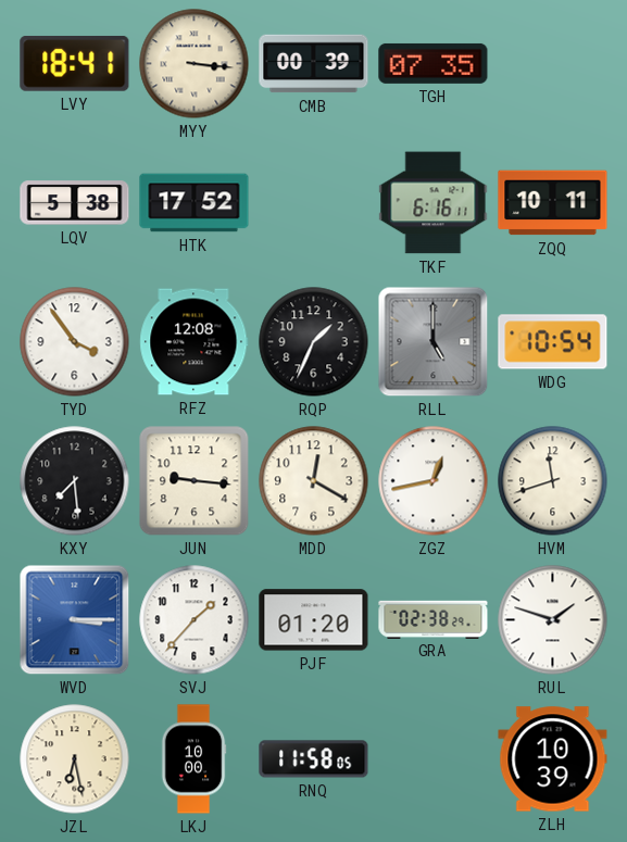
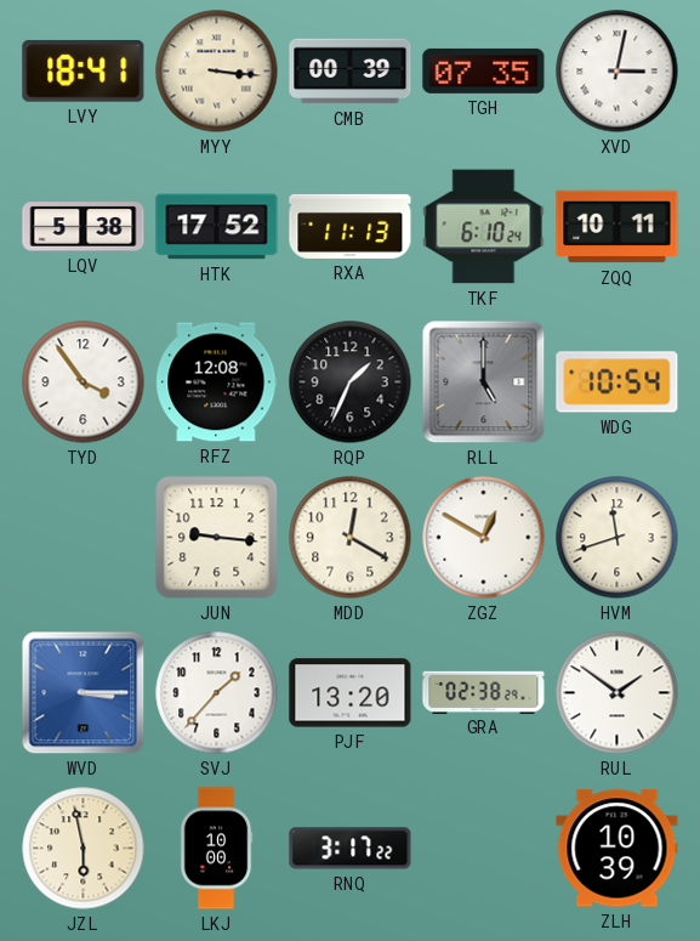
XVD: none -> 3:02 (618, 72)
RXA: none -> 11:13 (351, 226)
TKF: 6:16 -> 6:10 (484, 227)
KXY: 7:29 -> none (75, 481)
ZGZ: 12:43 -> 12:50 (484, 538)
PJF: 01:20 -> 13:20 (351, 693)
RUL: 1:48 -> 1:51 (618, 693)
JZL: 6:28 -> 5:58 (84, 849)
RNQ: 11:58 -> 3:17 (351, 849)
